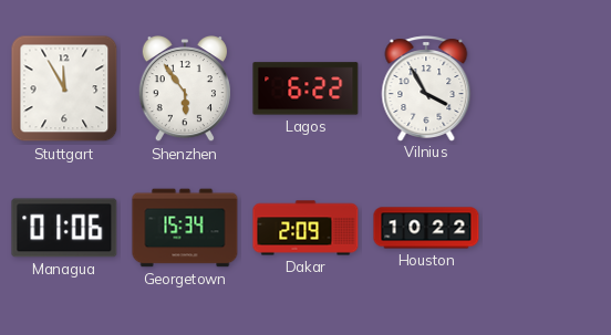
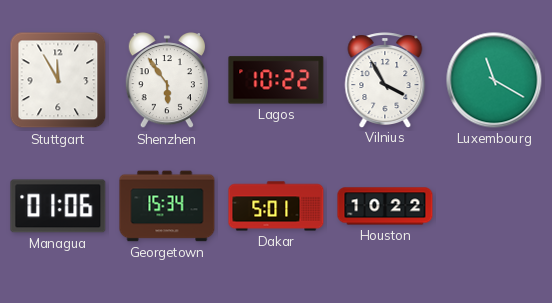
Lagos: 6:22 -> 10:22 (276, 80)
Luxembourg: none -> 11:20 (494, 80)
Dakar: 2:09 -> 5:01 (276, 206)
